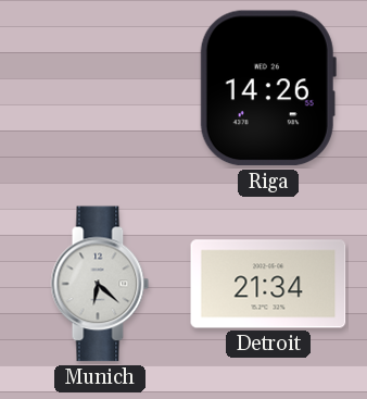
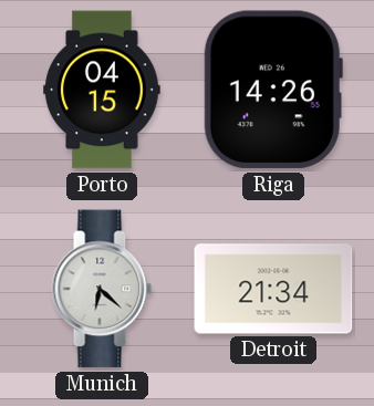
Porto: none -> 04:15 (102, 90)
